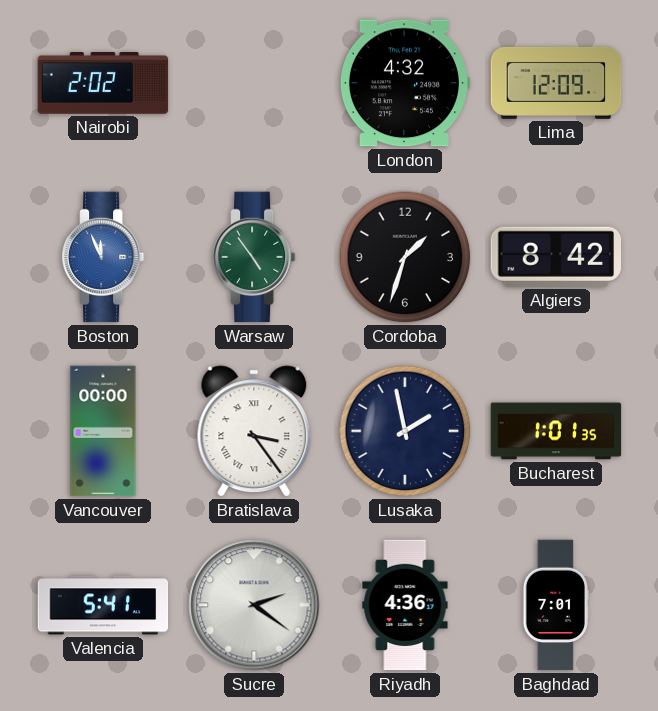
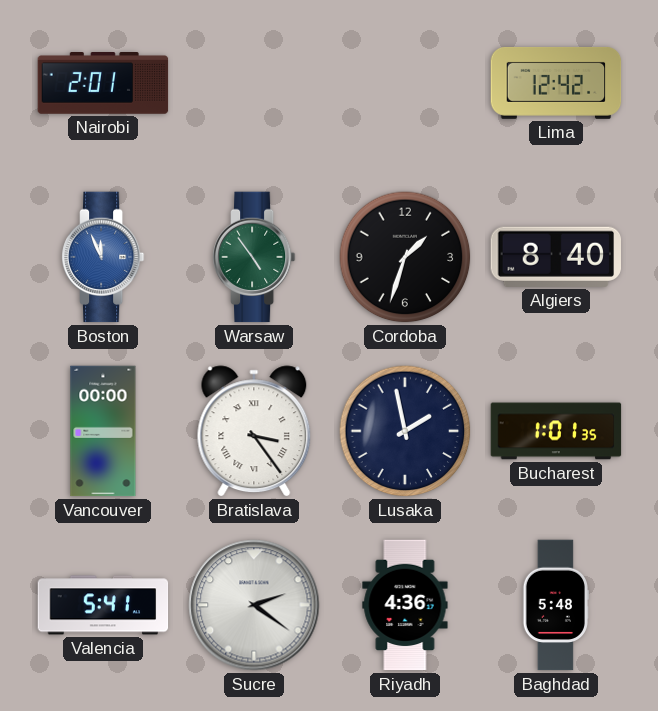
Nairobi: 2:02 -> 2:01 (103, 84)
London: 4:32 -> none (404, 83)
Lima: 12:09 -> 12:42 (556, 83)
Algiers: 8:42 -> 8:40 (556, 257)
Baghdad: 7:01 -> 5:48 (555, 605)
